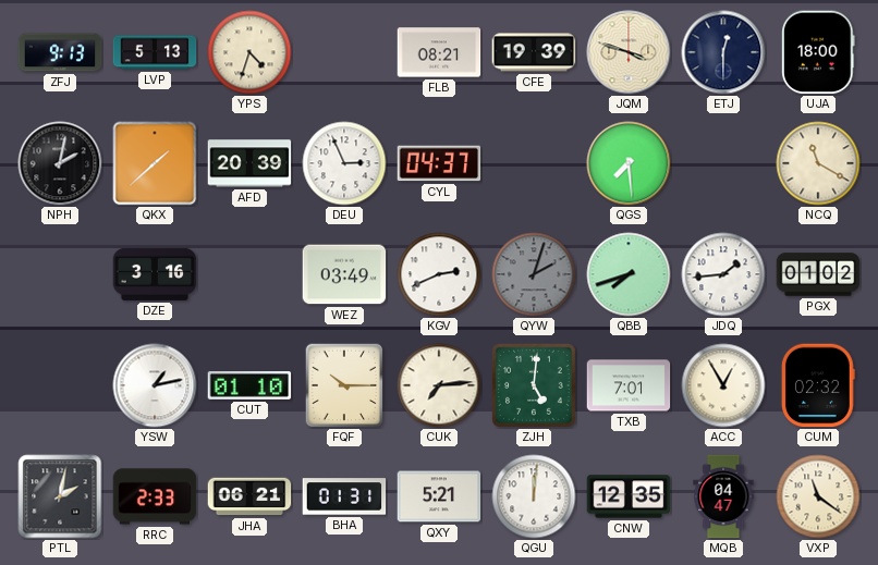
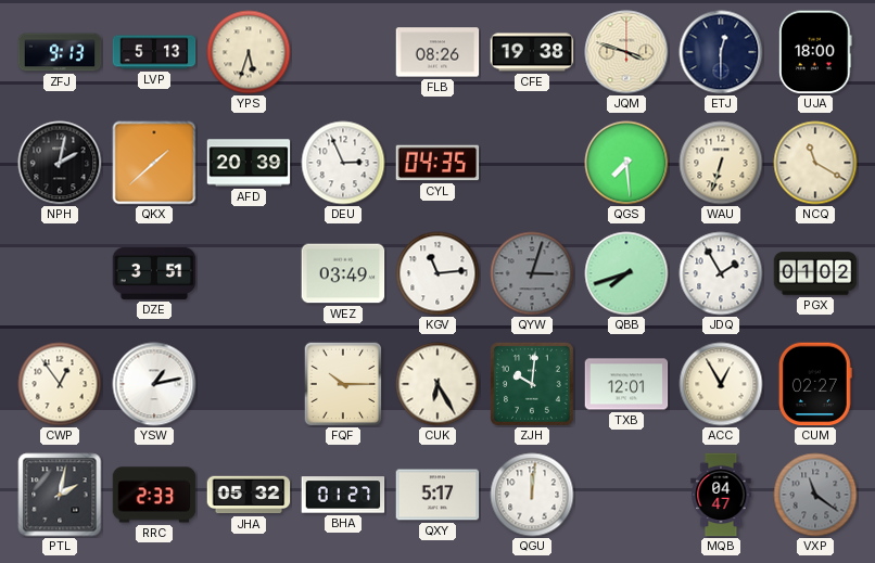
YPS: 4:33 -> 5:33 (249, 52)
FLB: 08:21 -> 08:26 (437, 52)
CFE: 19:39 -> 19:38 (532, 52)
CYL: 04:37 -> 04:35 (437, 163)
WAU: none -> 6:33 (721, 163)
DZE: 3:16 -> 3:51 (154, 273)
KGV: 2:41 -> 11:14 (437, 273)
QYW: 2:03 -> 3:03 (532, 273)
JDQ: 1:44 -> 1:55 (721, 273)
CWP: none -> 12:54 (60, 384)
CUT: 01:10 -> none (249, 385)
CUK: 7:14 -> 6:25 (437, 384)
ZJH: 5:01 -> 10:01 (532, 384)
TXB: 7:01 -> 12:01 (626, 384)
CUM: 02:32 -> 02:27 (815, 384)
JHA: 06:21 -> 05:32 (249, 495)
BHA: 01:31 -> 01:27 (343, 495)
QXY: 5:21 -> 5:17 (437, 495)
CNW: 12:35 -> none (629, 496)
VXP dial: cream -> grey (815, 495)
